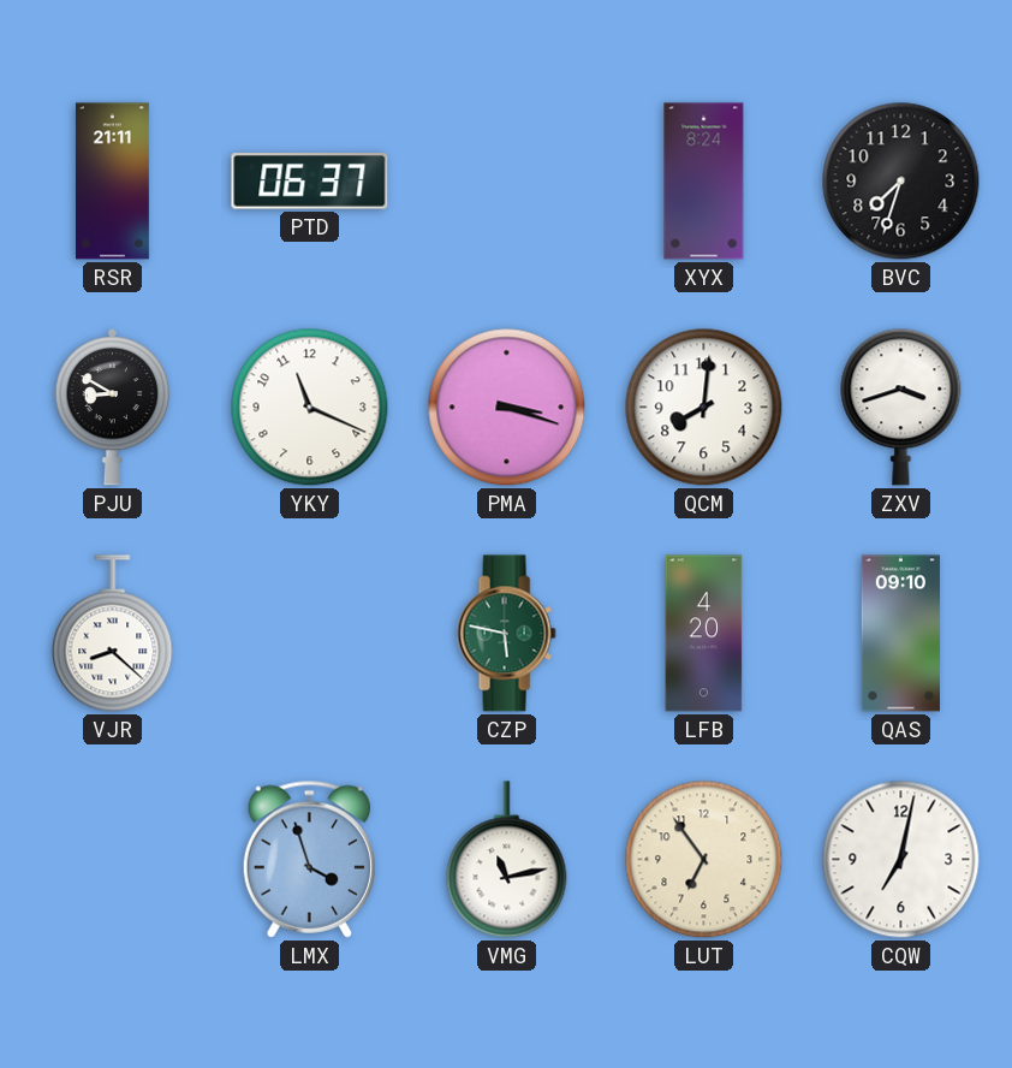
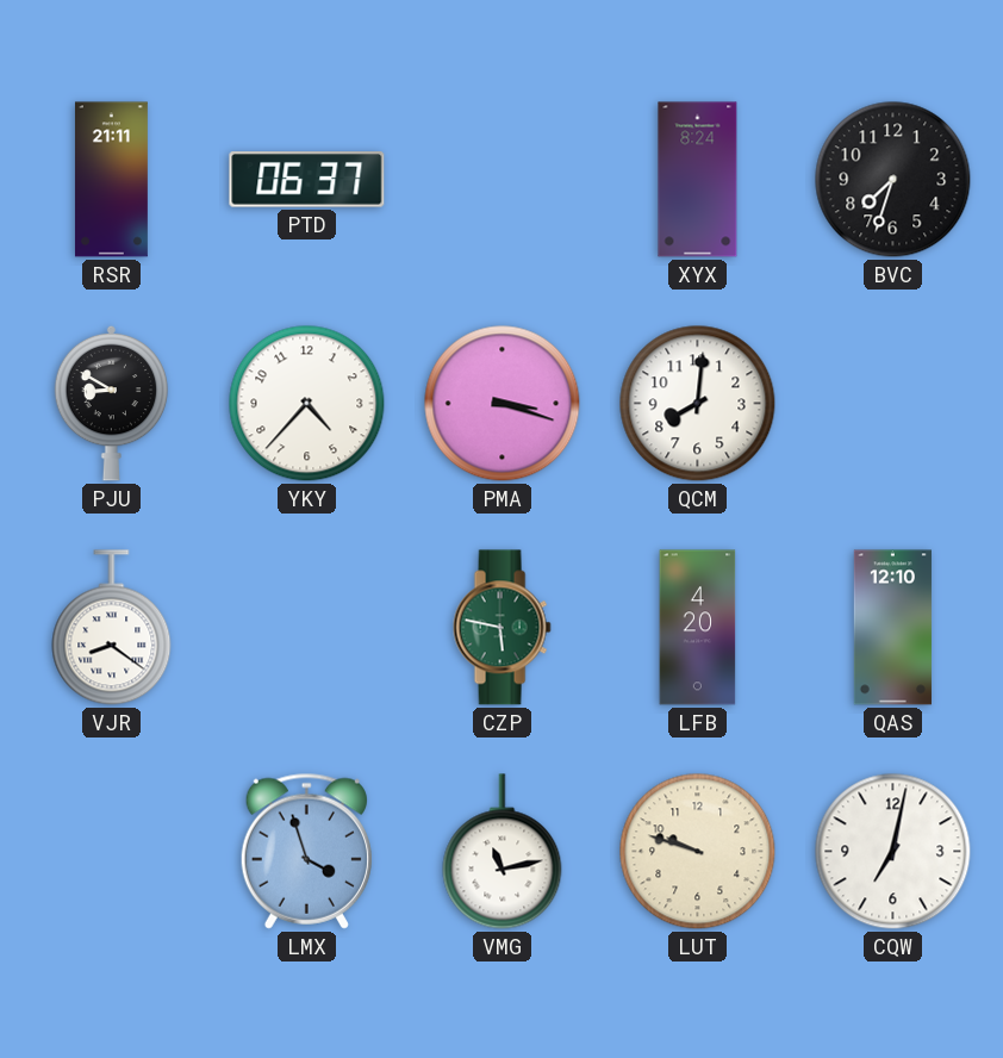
YKY: 11:19 -> 4:37 (307, 404)
ZXV: 3:42 -> none (901, 408)
VJR: 8:22 -> 8:21 (112, 628)
QAS: 09:10 -> 12:10 (892, 628)
LUT: 6:54 -> 9:48 (698, 852)
